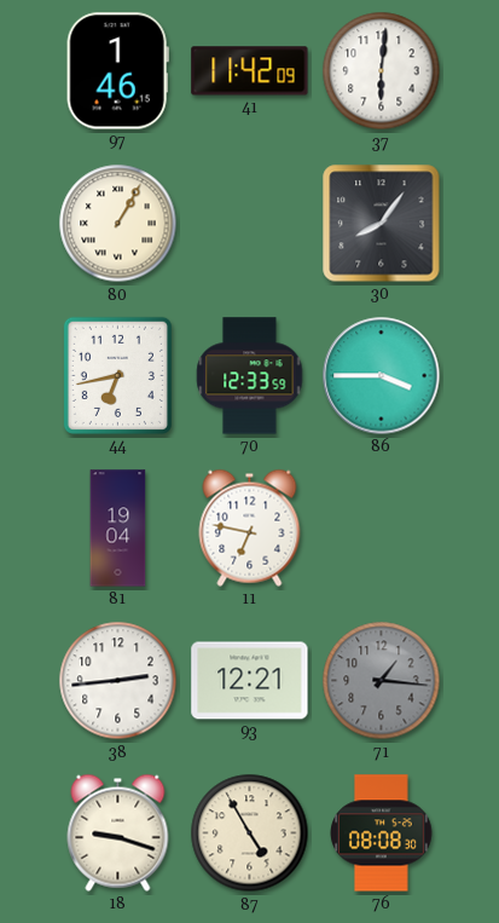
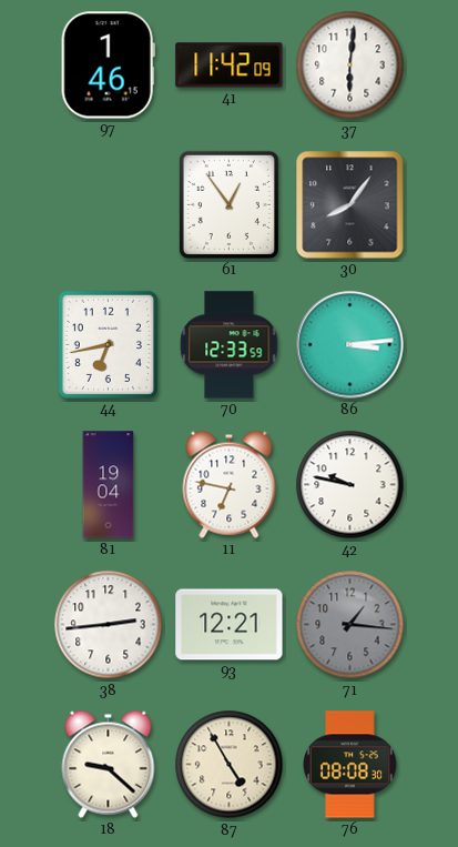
80: 1:05 -> none (118, 224)
61: none -> 12:54 (228, 204)
86: 3:45 -> 3:14 (350, 345)
42: none -> 9:47 (350, 485)
18: 9:18 -> 9:22 (109, 764)
